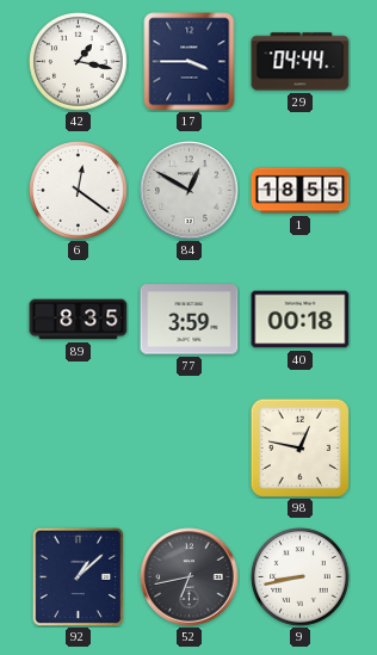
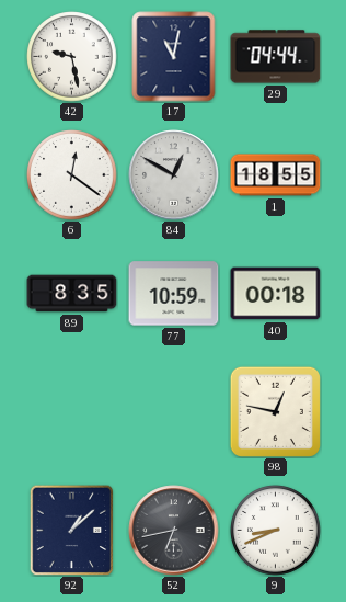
42: 1:17 -> 9:28 (72, 57)
17: 3:45 -> 11:02 (174, 57)
77: 3:59 -> 10:59 (174, 294)
9: 8:43 -> 8:41 (276, 531)
